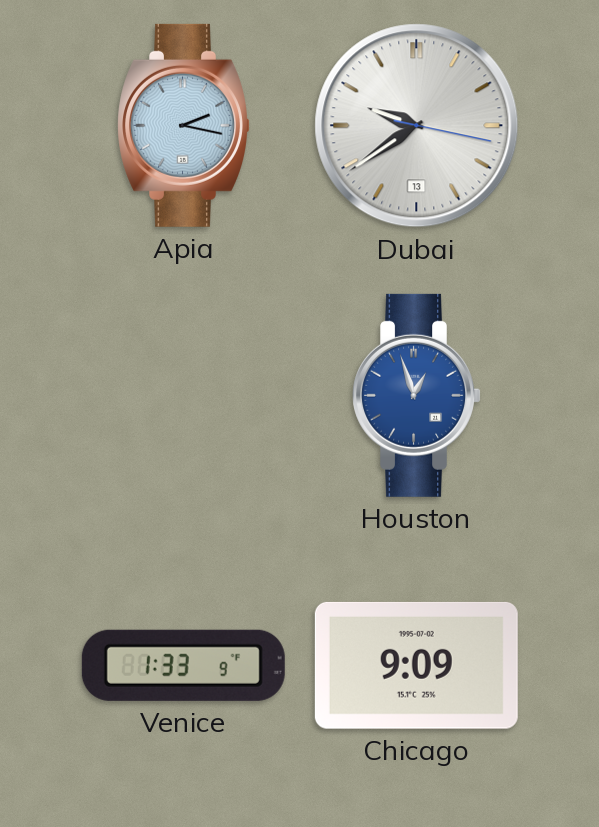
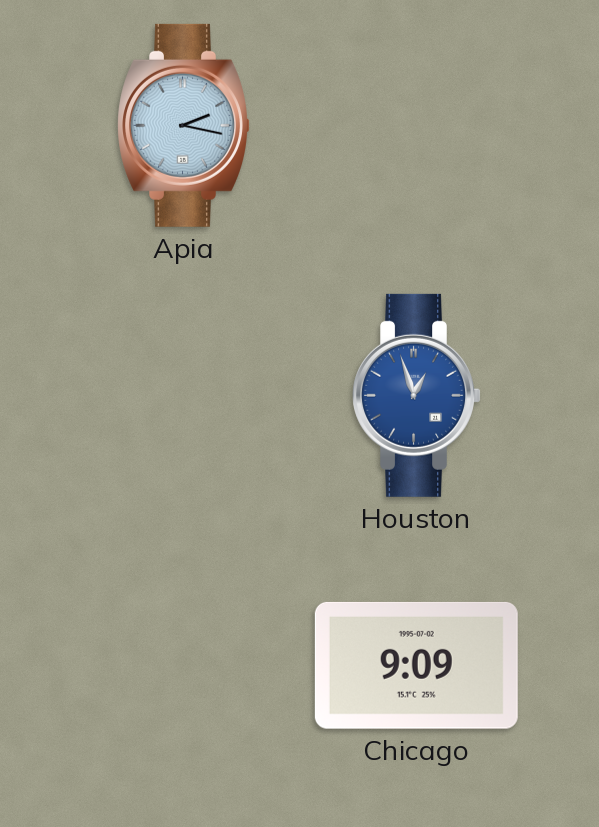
Dubai: 9:39 -> none (417, 126)
Venice: 1:33 -> none (183, 665)
